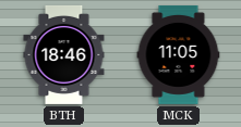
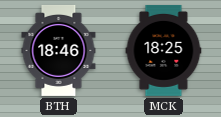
MCK: 11:05 -> 18:25 (164, 50)
